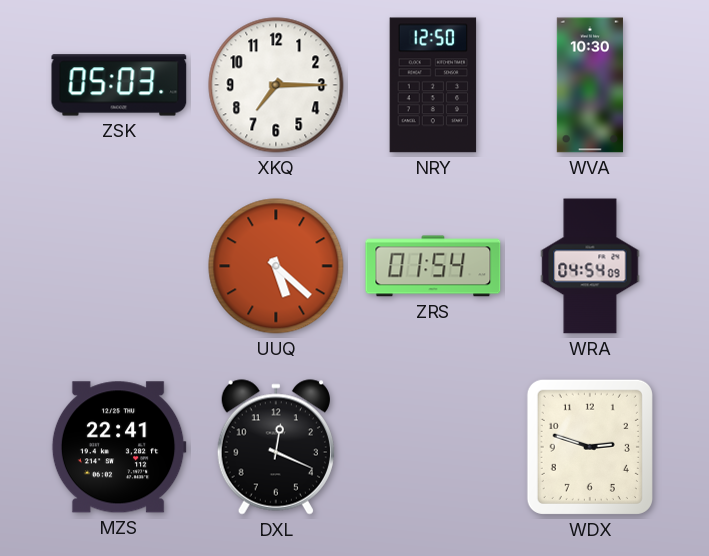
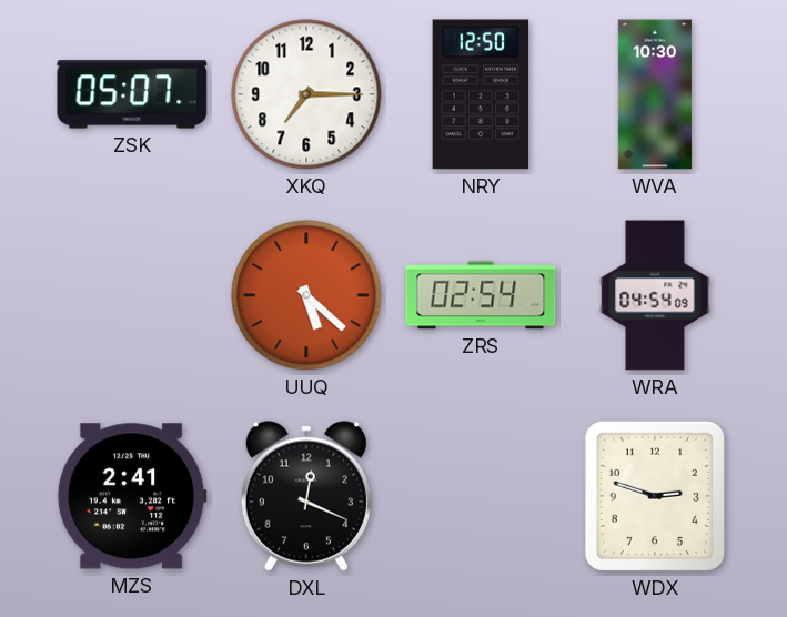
ZSK: 05:03 -> 05:07 (132, 94)
ZRS: 01:54 -> 02:54 (481, 295)
MZS: 22:41 -> 2:41 (132, 496)
